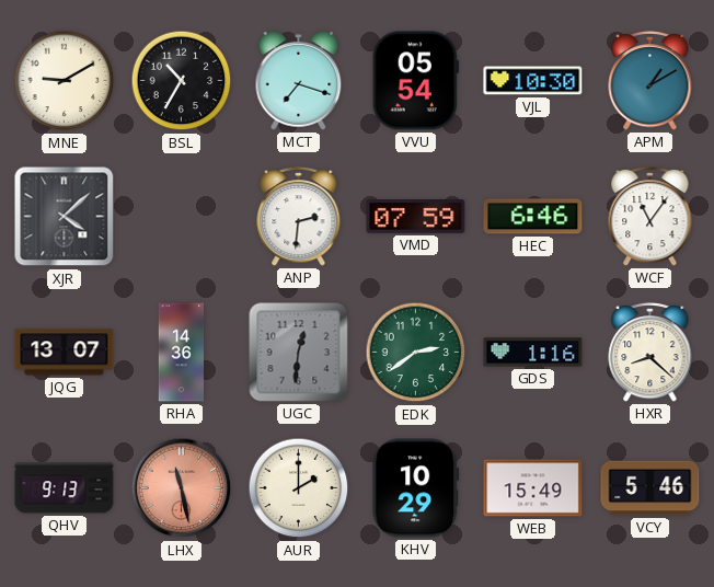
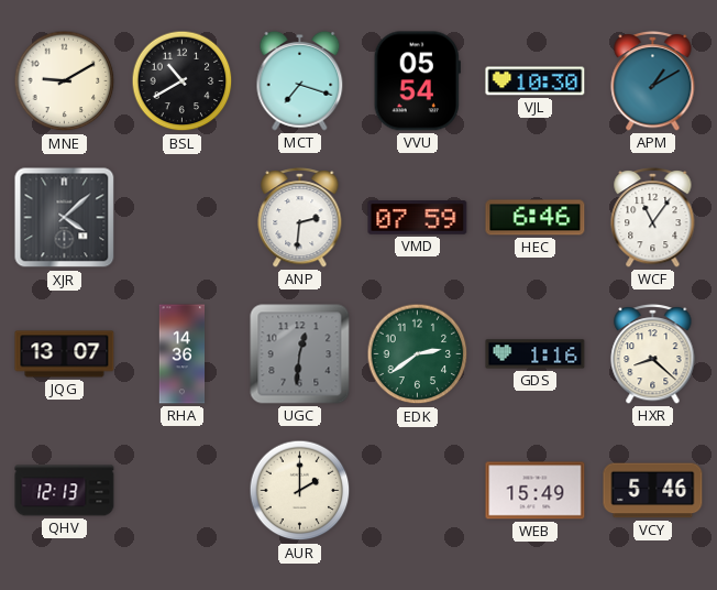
BSL: 10:35 -> 10:40 (183, 81)
QHV: 9:13 -> 12:13 (65, 491)
LHX: 11:28 -> none (182, 488)
KHV: 10:29 -> none (416, 488)
